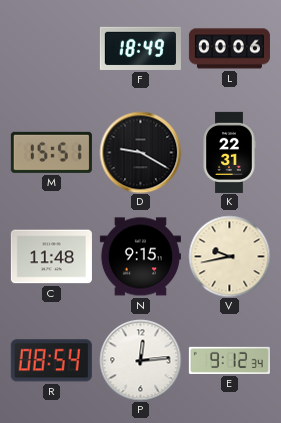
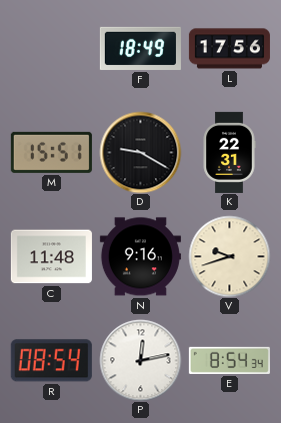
L: 00:06 -> 17:56 (229, 49)
N: 9:15 -> 9:16 (140, 257)
V: 9:43 -> 9:42 (229, 256)
P: 12:14 -> 12:13 (140, 360)
E: 9:12 -> 8:54 (229, 360)
